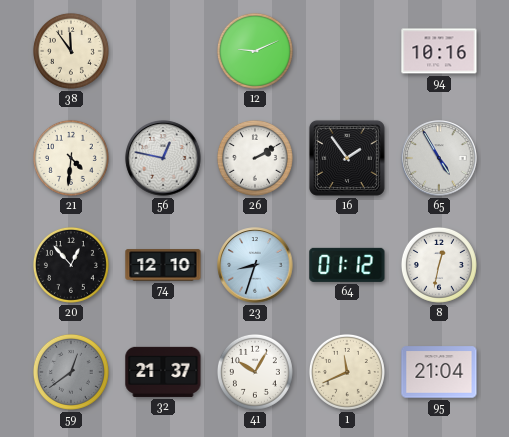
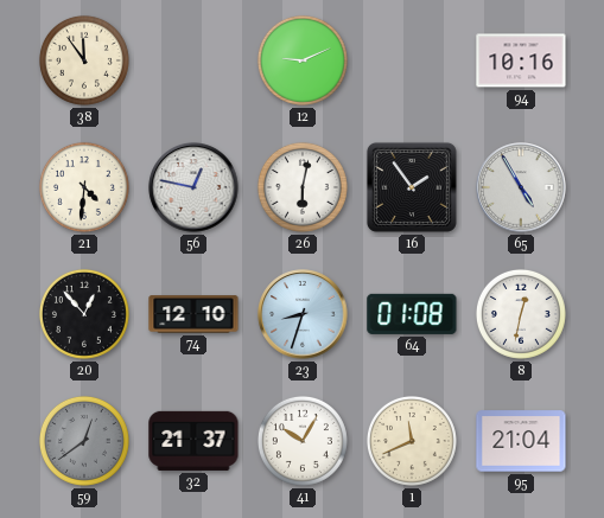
26: 2:10 -> 6:02 (303, 187)
64: 01:12 -> 01:08 (412, 314)
